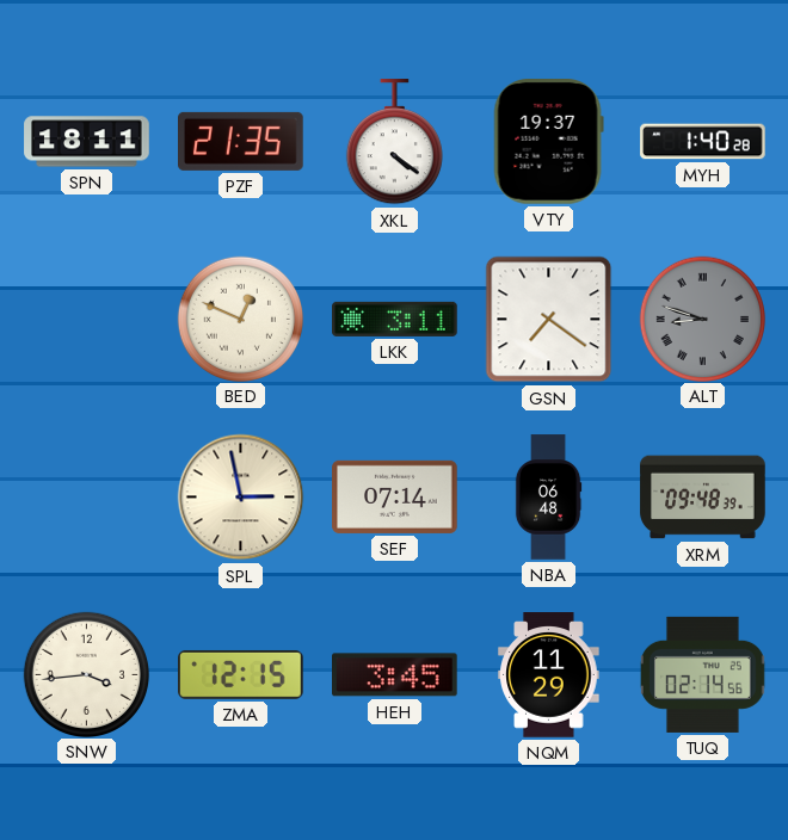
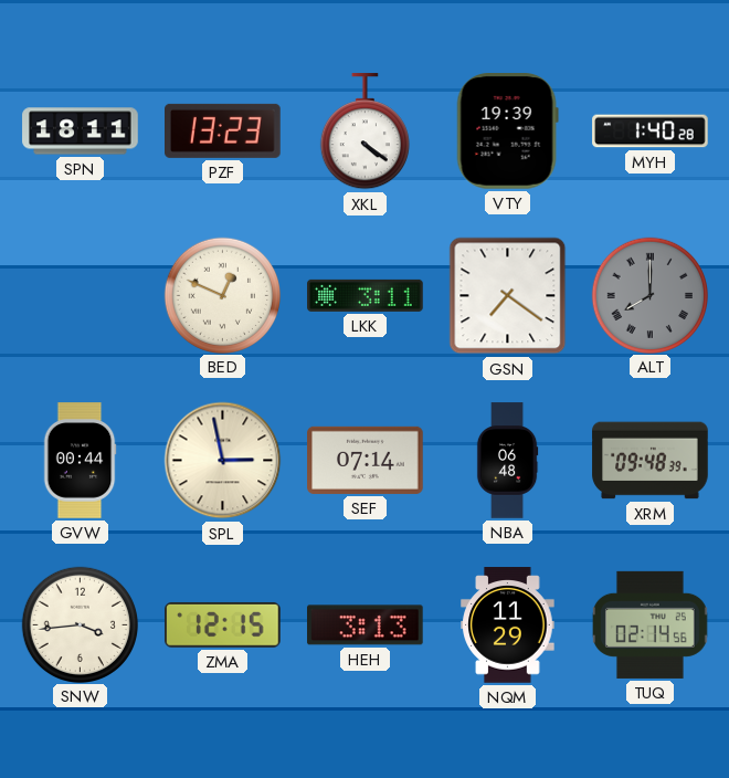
PZF: 21:35 -> 13:23 (223, 130)
VTY: 19:37 -> 19:39 (507, 132)
ALT: 8:48 -> 8:00 (649, 295)
GVW: none -> 00:44 (80, 461)
HEH: 3:45 -> 3:13 (366, 625)
